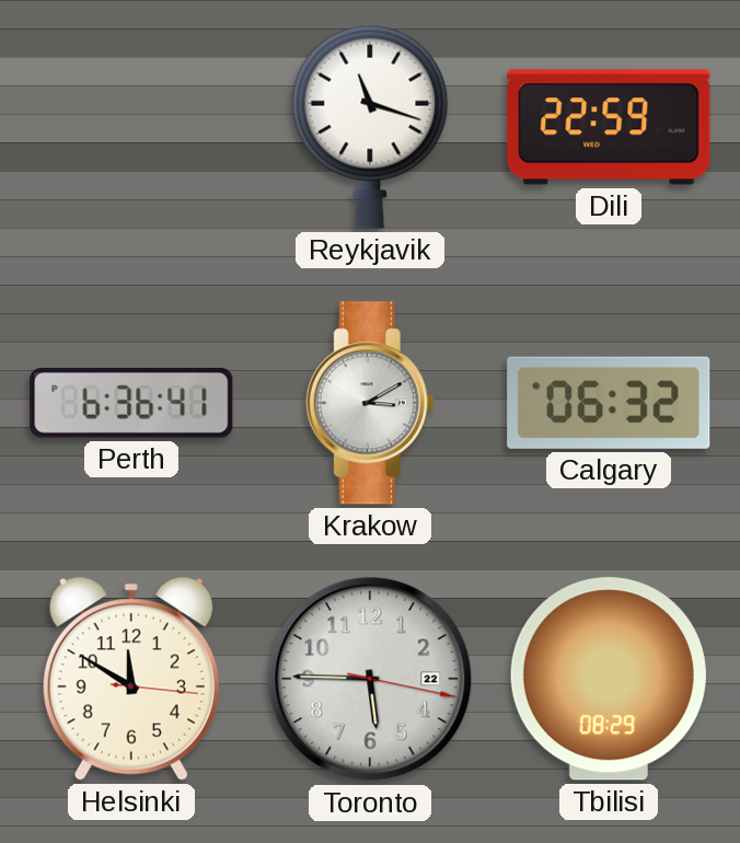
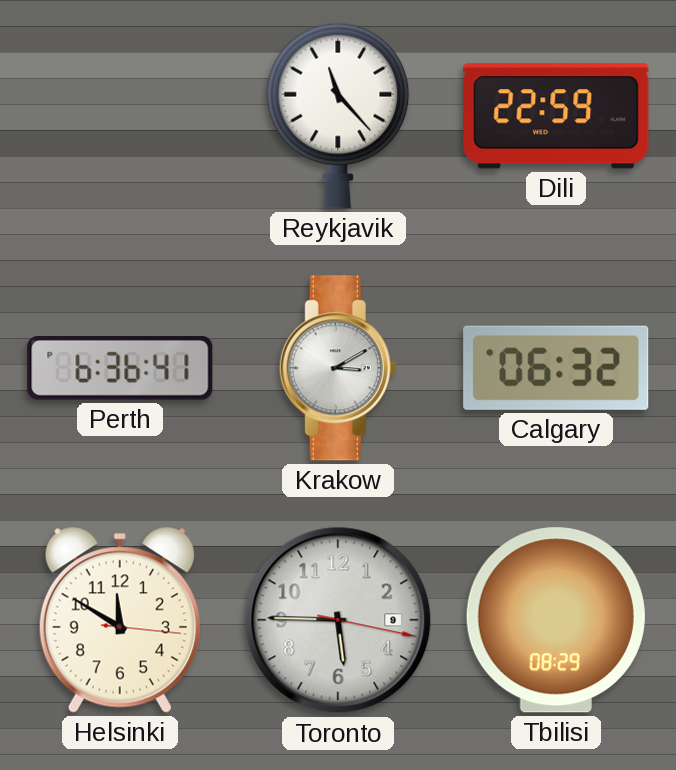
Reykjavik: 11:18 -> 11:23 (338, 116)
Toronto date: 22 -> 9 (338, 620)
